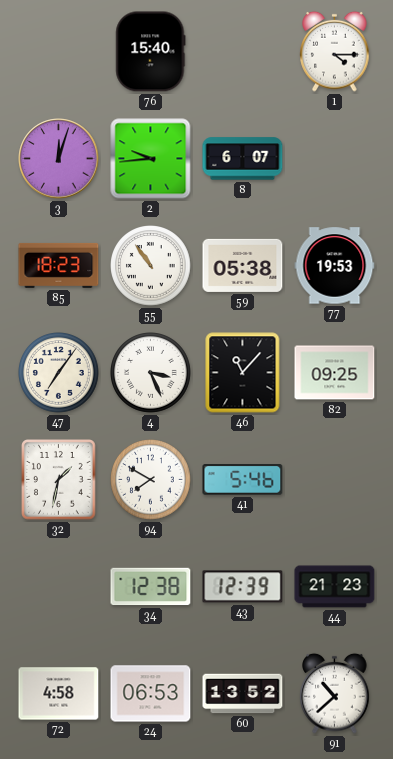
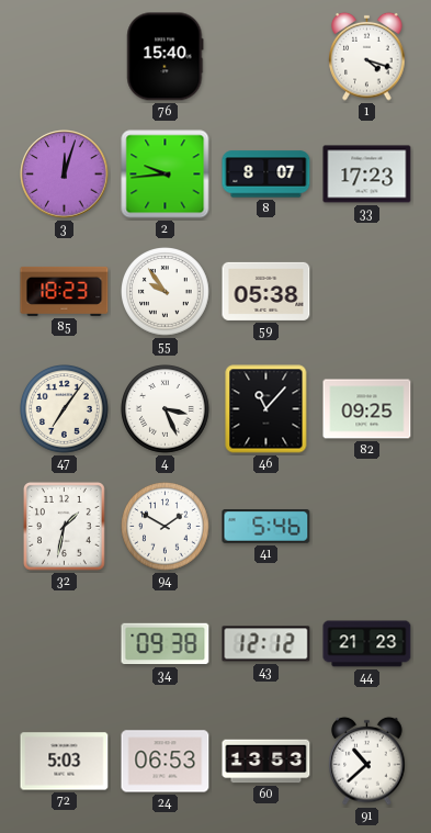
1: 4:15 -> 4:18 (367, 56)
8: 6:07 -> 8:07 (266, 175)
33: none -> 17:23 (367, 175)
55: 10:54 -> 9:54 (166, 292)
77: 19:53 -> none (335, 266)
94: 7:50 -> 1:50 (166, 527)
34: 12:38 -> 09:38 (166, 644)
43: 12:39 -> 12:12 (266, 644)
72: 4:58 -> 5:03 (65, 762)
60: 13:52 -> 13:53 (266, 762)
